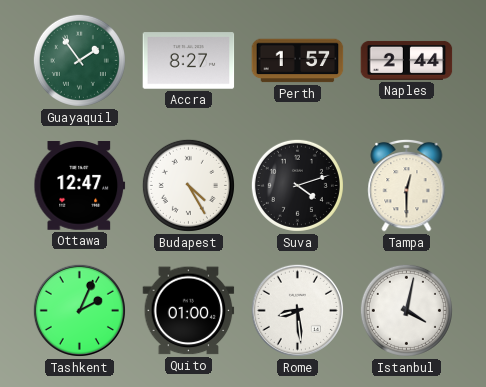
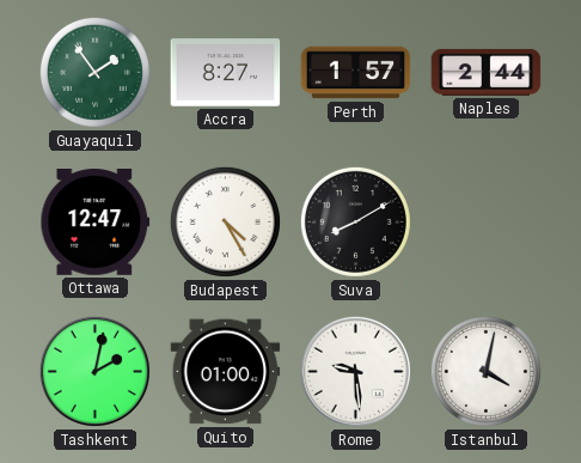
Suva: 4:12 -> 8:10 (355, 221)
Tampa: 12:30 -> none (407, 185)
Tashkent: 2:04 -> 2:02 (94, 371)
Rome: 8:29 -> 9:29 (355, 371)
